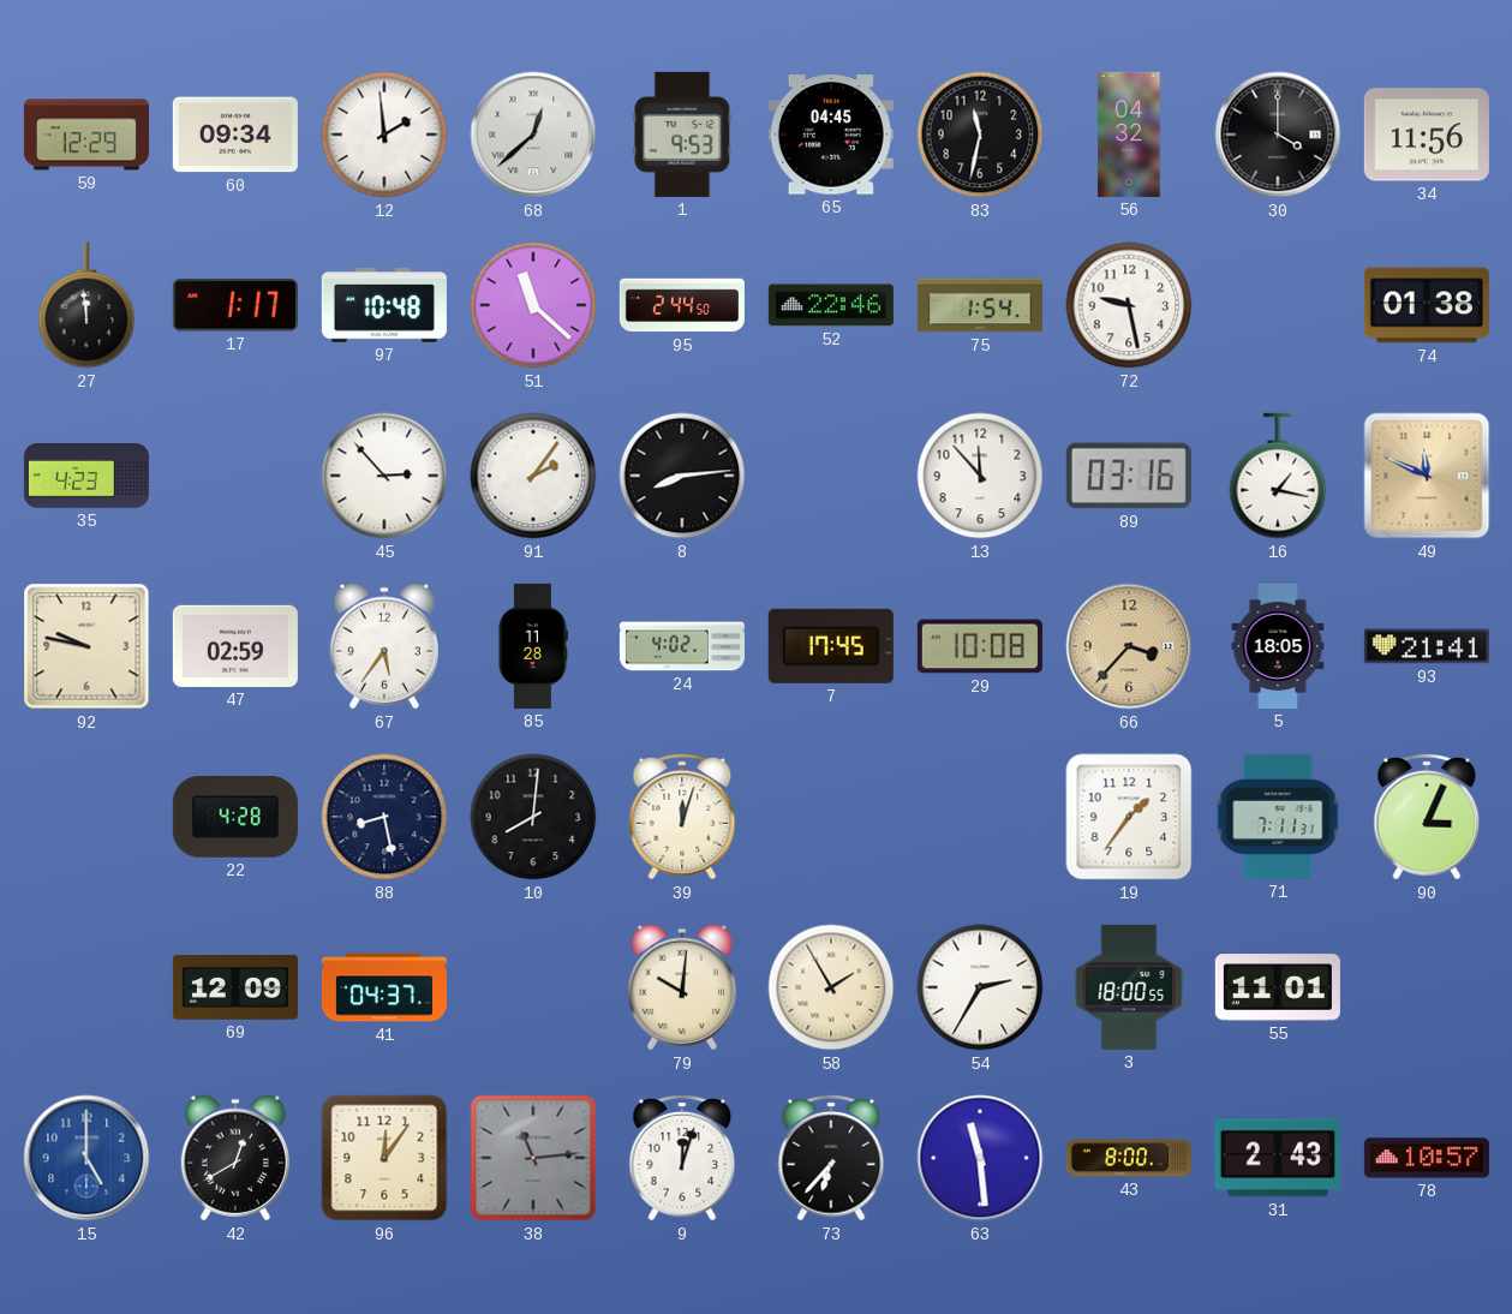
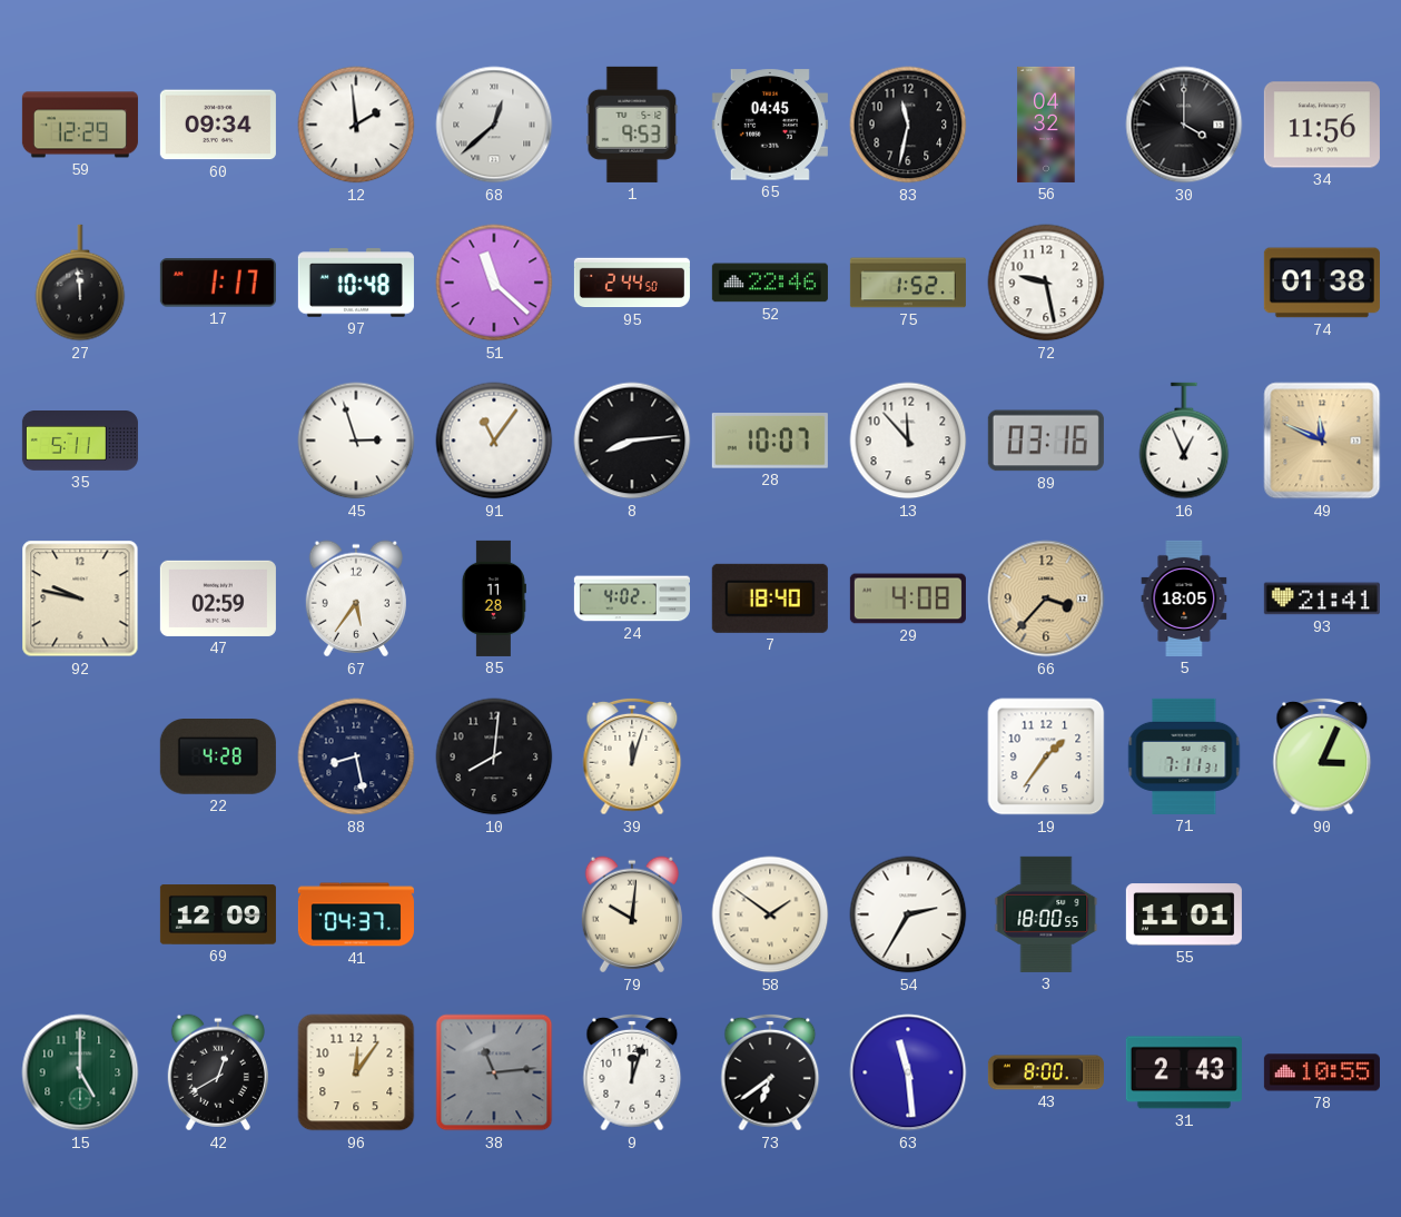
75: 1:54 -> 1:52 (908, 283)
35: 4:23 -> 5:11 (80, 442)
45: 2:53 -> 2:57 (356, 441)
91: 2:06 -> 11:06 (494, 441)
28: none -> 10:07 (770, 442)
16: 1:17 -> 12:56 (1184, 441)
7: 17:45 -> 18:40 (770, 598)
29: 10:08 -> 4:08 (908, 598)
58: 1:55 -> 1:51 (770, 914)
15 dial: blue -> green (80, 1072)
73: 6:37 -> 6:39 (770, 1072)
78: 10:57 -> 10:55 (1322, 1072)
